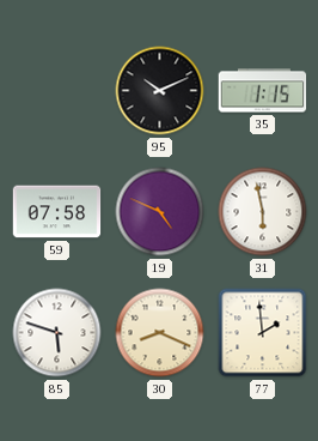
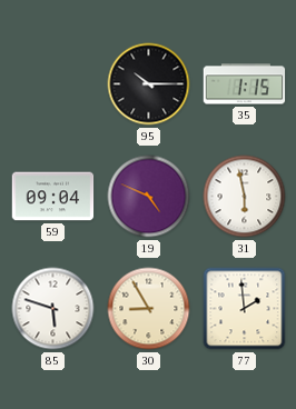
95: 10:11 -> 10:15 (149, 84)
59: 07:58 -> 09:04 (53, 197)
30: 8:19 -> 8:55 (149, 309)
